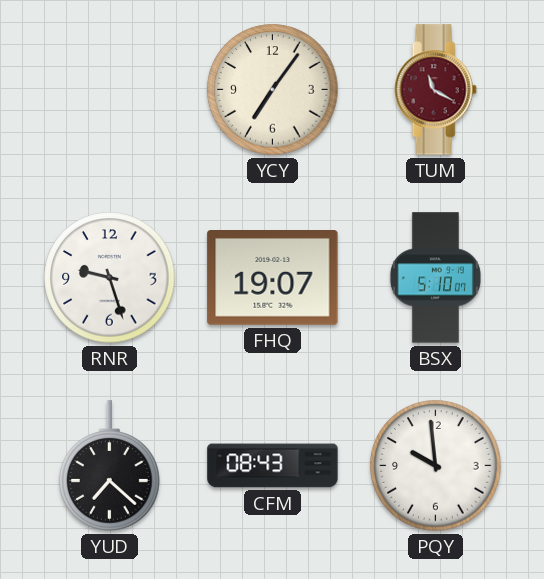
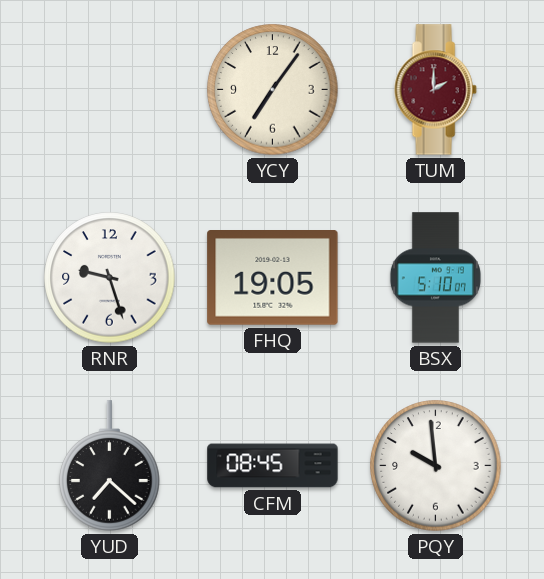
TUM: 11:20 -> 2:00 (435, 90)
FHQ: 19:07 -> 19:05 (273, 278)
CFM: 08:43 -> 08:45 (273, 466)
